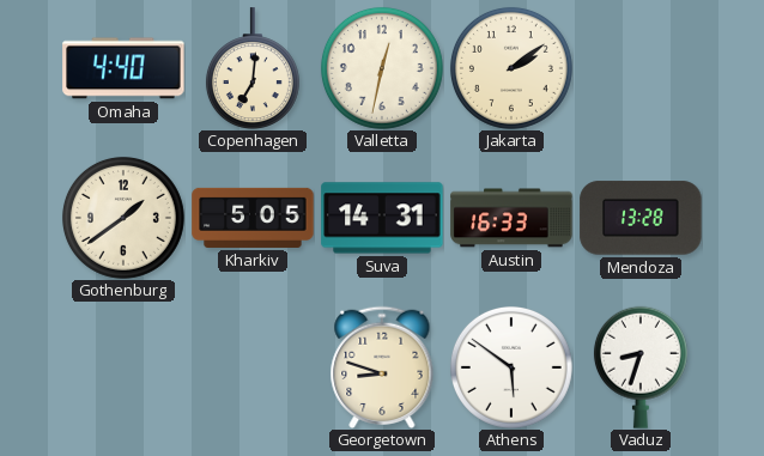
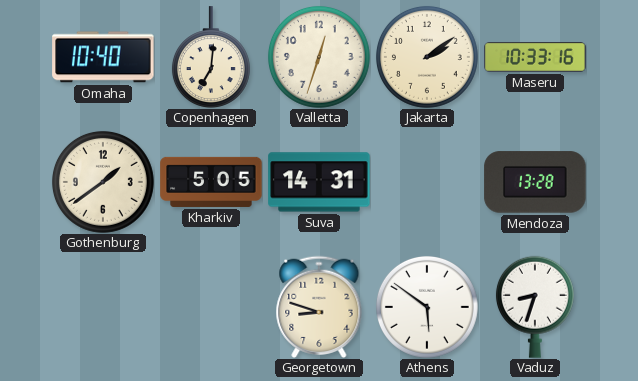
Omaha: 4:40 -> 10:40 (103, 57)
Valletta: 12:32 -> 12:33 (319, 57)
Maseru: none -> 10:33 (535, 57)
Austin: 16:33 -> none (511, 218)
